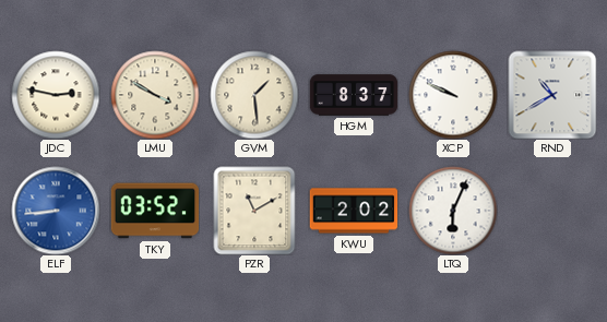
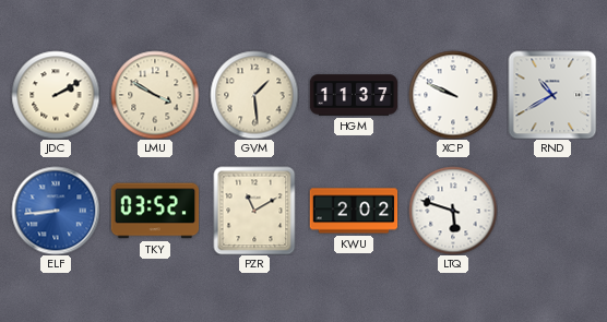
JDC: 2:47 -> 2:10 (56, 95)
HGM: 8:37 -> 11:37 (354, 95)
LTQ: 6:04 -> 5:48 (453, 211)
